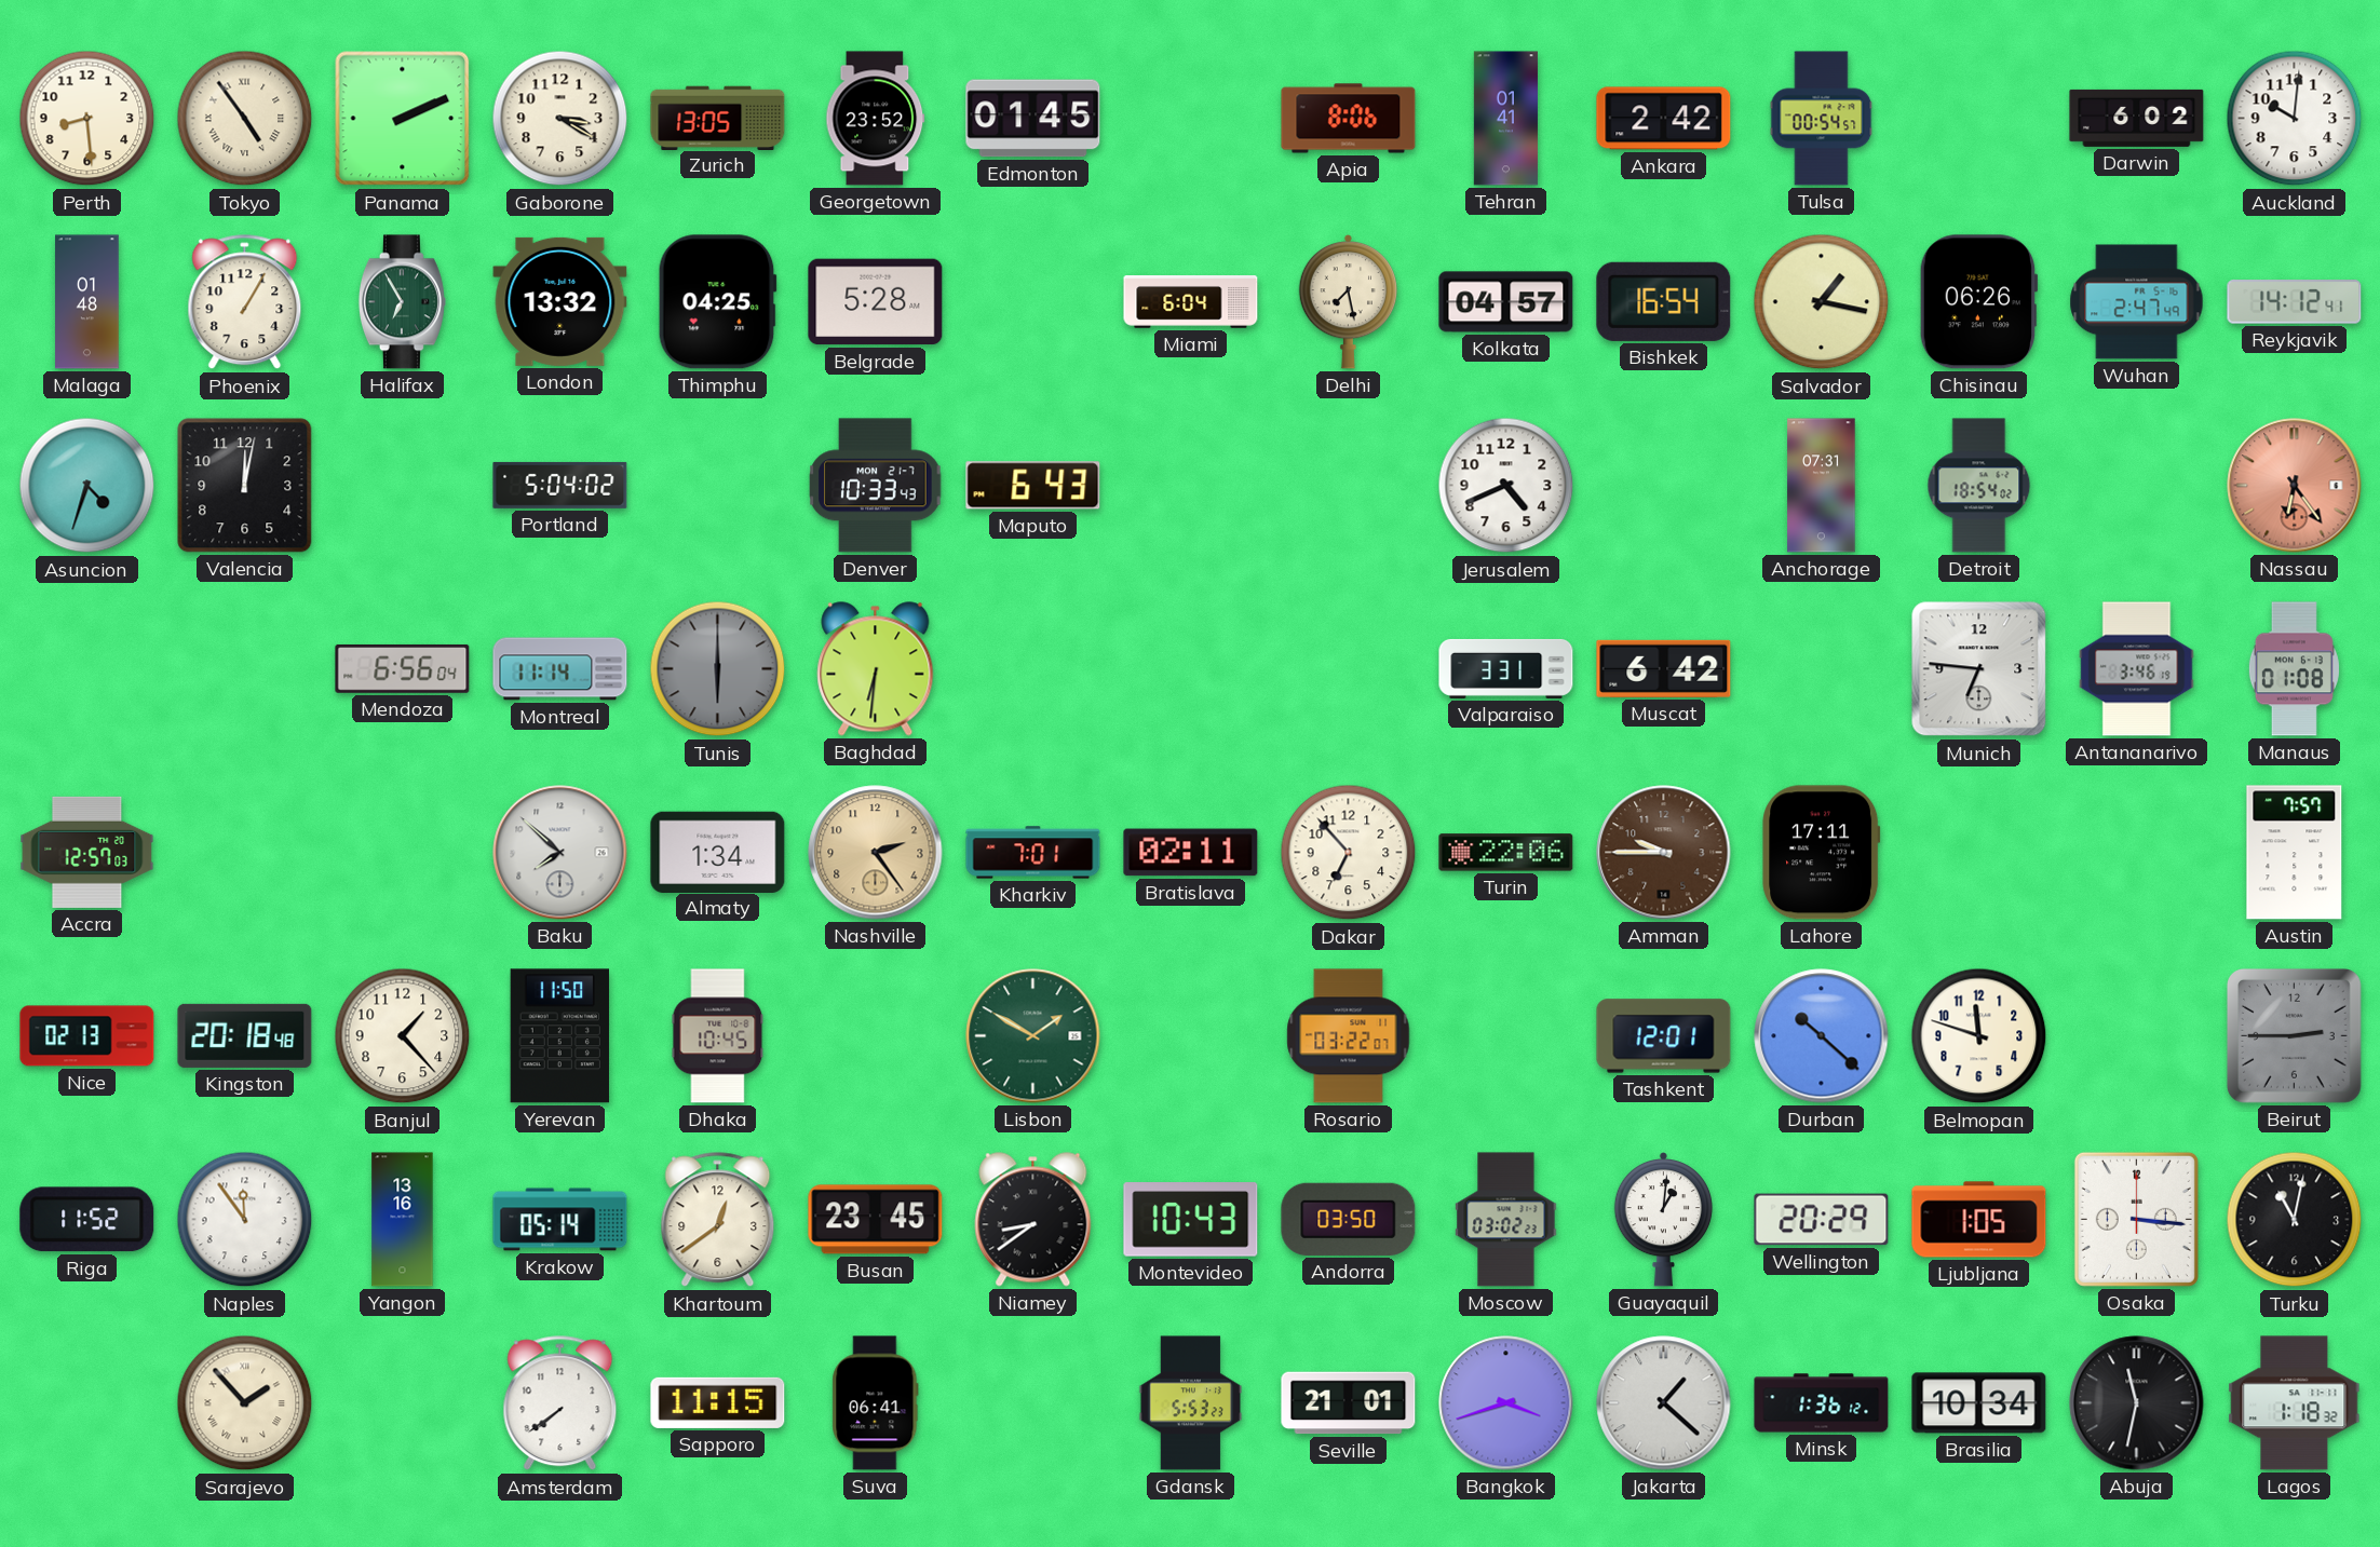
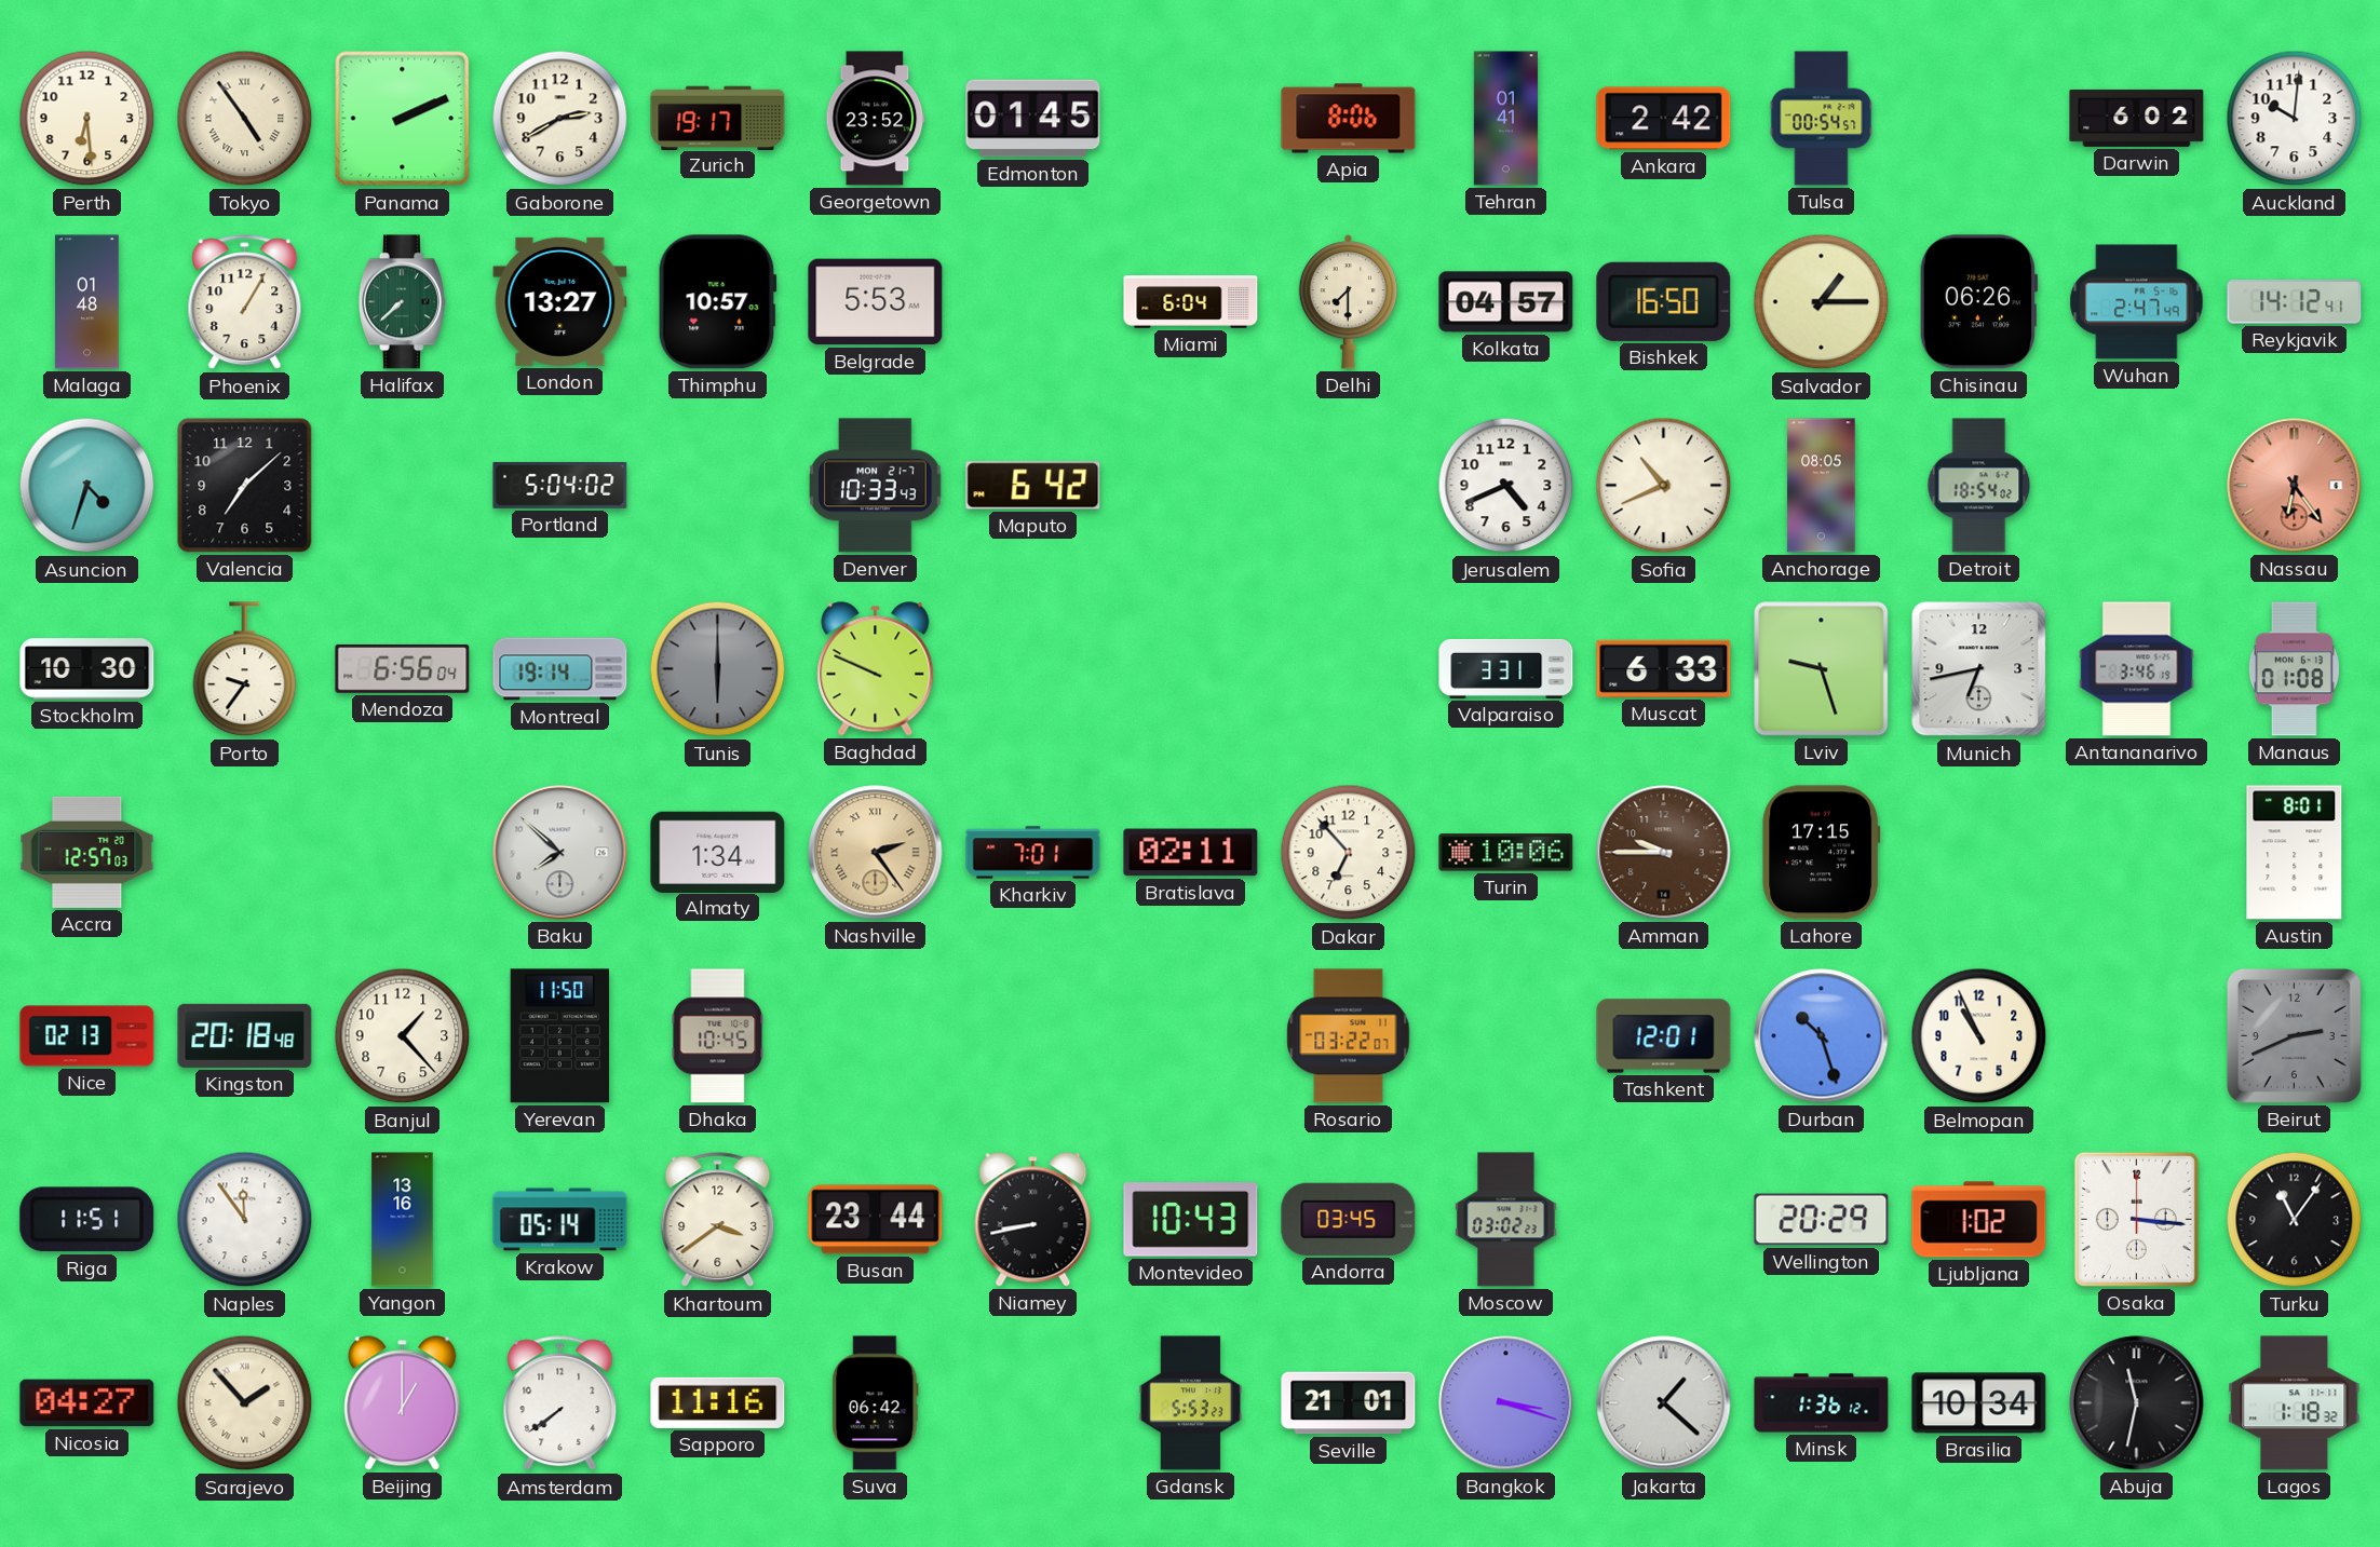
Perth: 8:29 -> 6:29 (87, 119)
Gaborone: 3:20 -> 2:40 (560, 119)
Zurich: 13:05 -> 19:17 (718, 118)
Halifax: 6:55 -> 7:38 (402, 302)
London: 13:32 -> 13:27 (560, 301)
Thimphu: 04:25 -> 10:57 (717, 302)
Belgrade: 5:28 -> 5:53 (876, 302)
Delhi: 7:28 -> 7:30 (1348, 301)
Bishkek: 16:54 -> 16:50 (1664, 301)
Salvador: 1:17 -> 1:15 (1822, 302)
Valencia: 12:02 -> 7:08 (245, 486)
Maputo: 6:43 -> 6:42 (1033, 486)
Sofia: none -> 10:41 (1664, 486)
Anchorage: 07:31 -> 08:05 (1822, 486)
Stockholm: none -> 10:30 (87, 669)
Porto: none -> 9:36 (245, 669)
Montreal: 11:14 -> 19:14 (560, 669)
Baghdad: 6:31 -> 9:49 (876, 669)
Muscat: 6:42 -> 6:33 (1664, 668)
Lviv: none -> 9:27 (1822, 669)
Munich: 6:46 -> 6:43 (1979, 669)
Nashville numerals: Arabic -> Roman (876, 853)
Turin: 22:06 -> 10:06 (1506, 853)
Lahore: 17:11 -> 17:15 (1822, 853)
Austin: 7:57 -> 8:01 (2295, 853)
Lisbon: 1:50 -> none (1033, 1036)
Durban: 10:22 -> 10:27 (1822, 1036)
Belmopan: 11:48 -> 10:56 (1979, 1036)
Beirut: 2:45 -> 2:41 (2294, 1035)
Riga: 11:52 -> 11:51 (87, 1220)
Khartoum: 12:39 -> 3:39 (718, 1220)
Busan: 23:45 -> 23:44 (876, 1220)
Niamey: 8:39 -> 8:43 (1033, 1220)
Andorra: 03:50 -> 03:45 (1349, 1219)
Guayaquil: 1:01 -> none (1663, 1219)
Ljubljana: 1:05 -> 1:02 (1979, 1220)
Turku: 11:02 -> 11:06 (2295, 1220)
Nicosia: none -> 04:27 (87, 1403)
Beijing: none -> 1:00 (403, 1403)
Sapporo: 11:15 -> 11:16 (718, 1402)
Suva: 06:41 -> 06:42 (876, 1403)
Bangkok: 3:42 -> 3:18 (1506, 1403)
